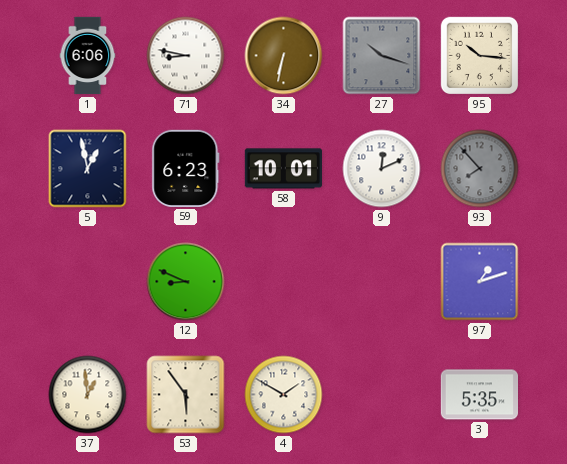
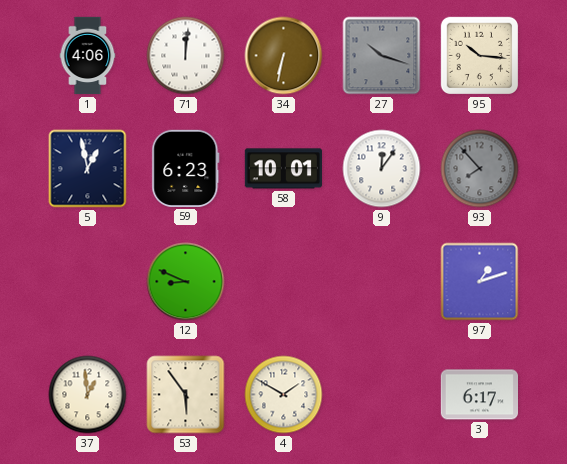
1: 6:06 -> 4:06 (88, 56)
71: 8:47 -> 12:01 (186, 56)
9: 12:11 -> 12:06 (382, 169)
3: 5:35 -> 6:17 (479, 395)
